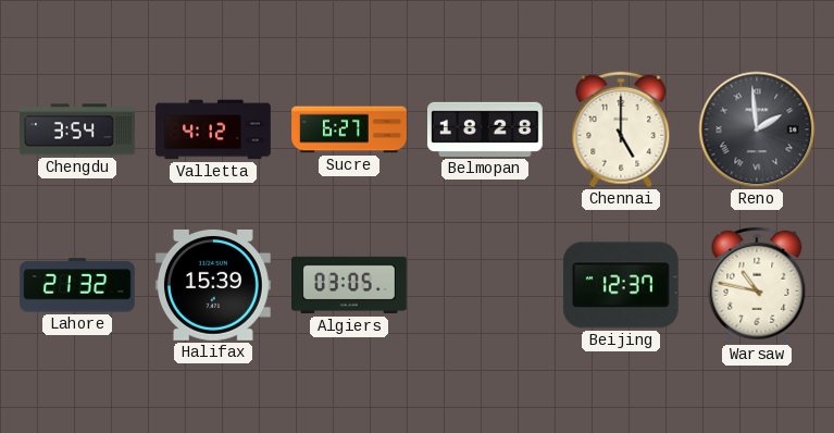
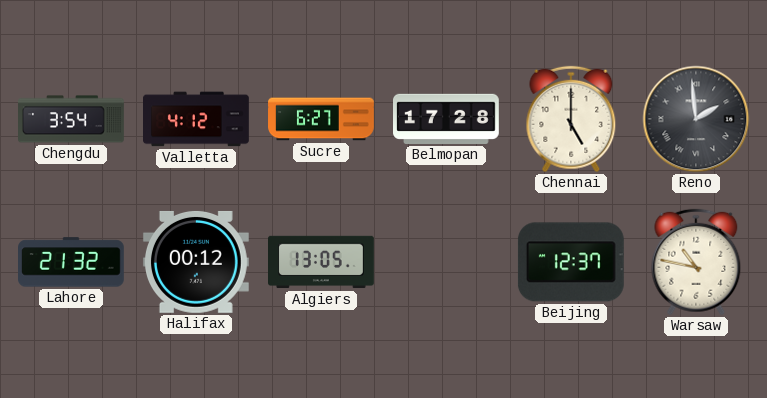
Belmopan: 18:28 -> 17:28 (447, 119)
Halifax: 15:39 -> 00:12 (196, 262)
Algiers: 03:05 -> 13:05 (322, 262)
